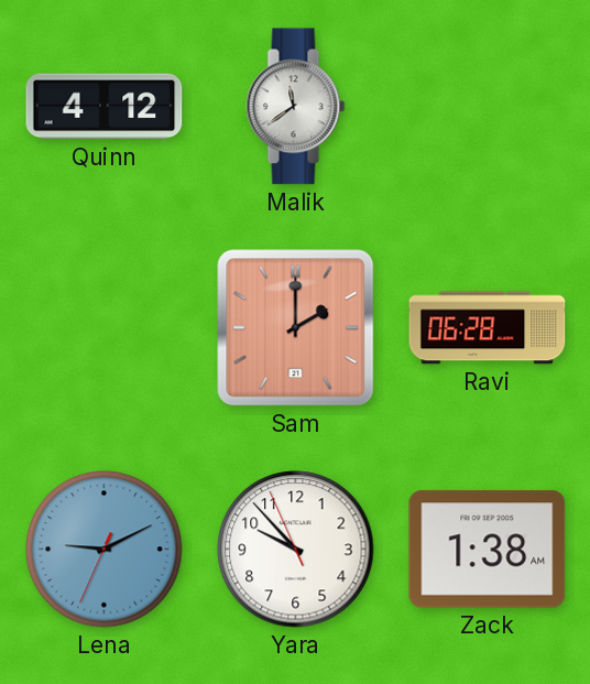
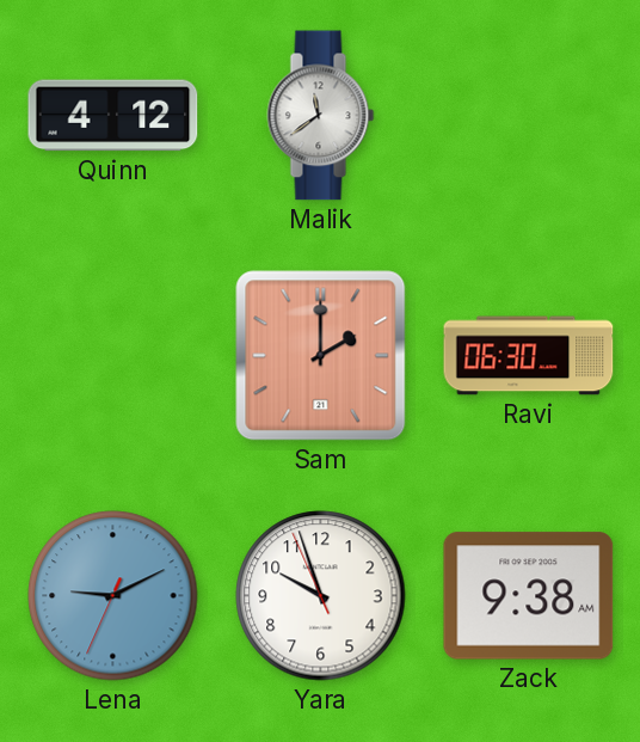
Ravi: 06:28 -> 06:30 (529, 356)
Yara: 9:52 -> 9:56 (321, 596)
Zack: 1:38 -> 9:38 (529, 596)
